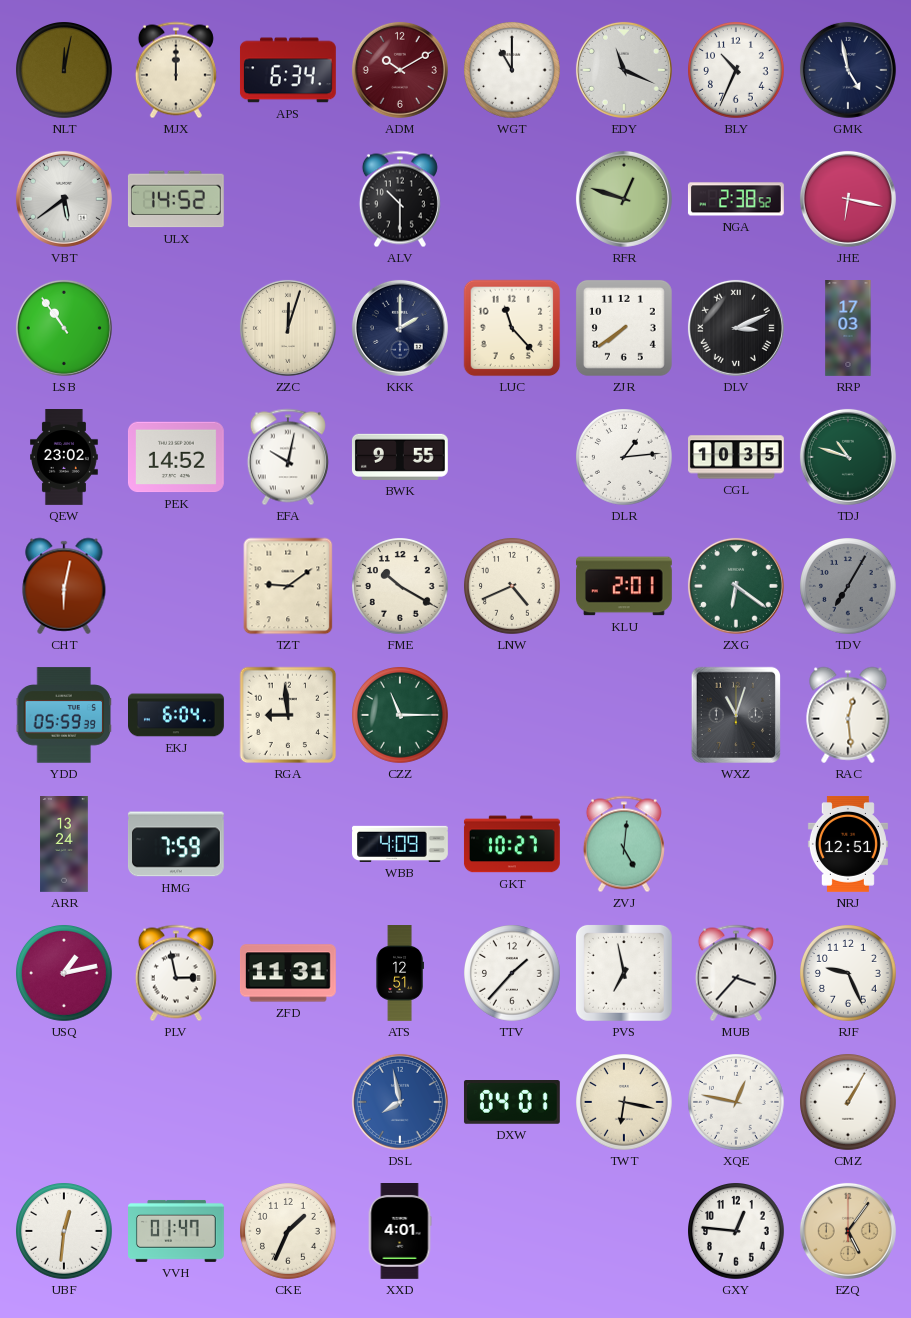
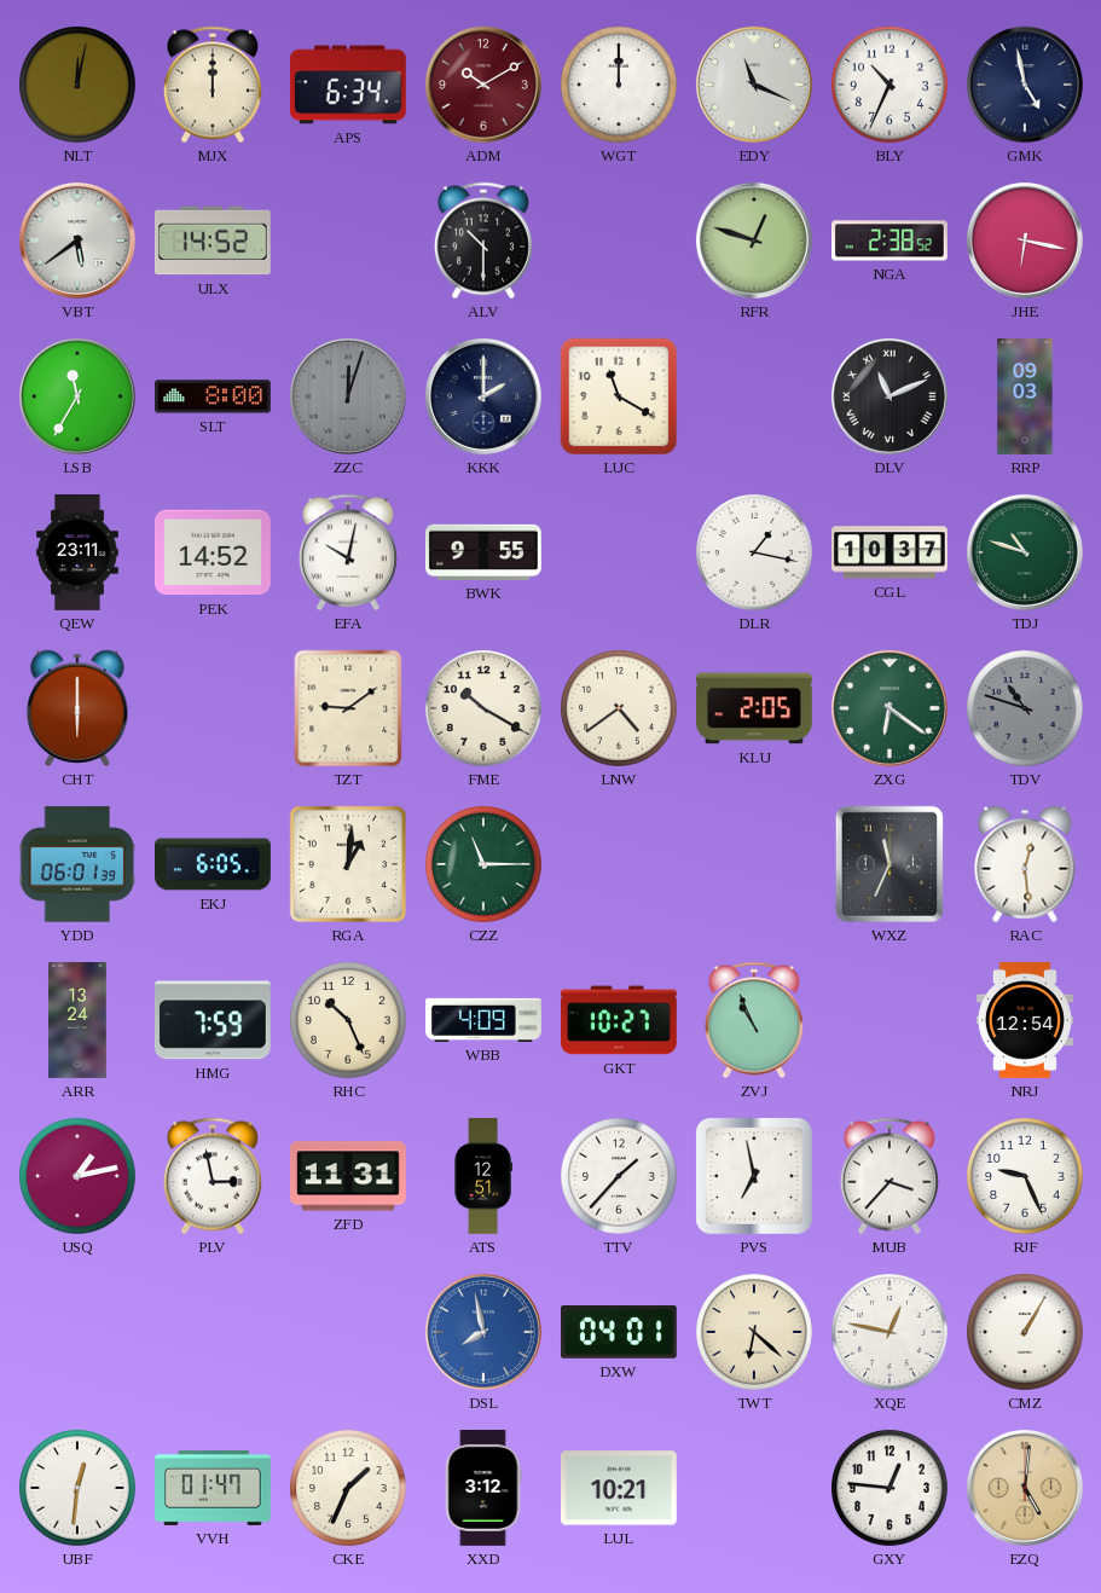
WGT: 11:00 -> 12:00 (620, 86)
LSB: 10:54 -> 11:35 (77, 396)
SLT: none -> 8:00 (214, 396)
ZZC dial: cream -> grey (348, 396)
LUC: 11:23 -> 11:20 (619, 396)
ZJR: 7:39 -> none (624, 328)
DLV: 3:11 -> 11:11 (890, 396)
RRP: 17:03 -> 09:03 (1025, 398)
QEW: 23:02 -> 23:11 (79, 554)
DLR: 1:14 -> 1:17 (755, 554)
CGL: 10:35 -> 10:37 (891, 552)
CHT: 6:02 -> 6:00 (77, 708)
LNW: 4:41 -> 4:39 (620, 709)
KLU: 2:01 -> 2:05 (755, 708)
TDV: 7:05 -> 10:48 (1026, 709)
YDD: 05:59 -> 06:01 (77, 864)
EKJ: 6:04 -> 6:05 (214, 864)
RGA: 8:59 -> 1:01 (348, 864)
WXZ: 11:03 -> 11:34 (890, 864)
RHC: none -> 10:26 (349, 1021)
ZVJ: 5:01 -> 10:56 (754, 1020)
NRJ: 12:51 -> 12:54 (1025, 1021)
TWT: 6:17 -> 6:22 (755, 1333)
XXD: 4:01 -> 3:12 (483, 1489)
LUL: none -> 10:21 (619, 1488)
EZQ: 5:06 -> 5:01 (1025, 1488)
